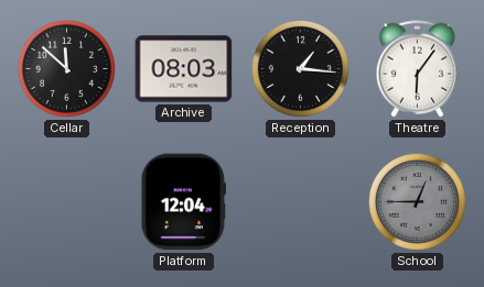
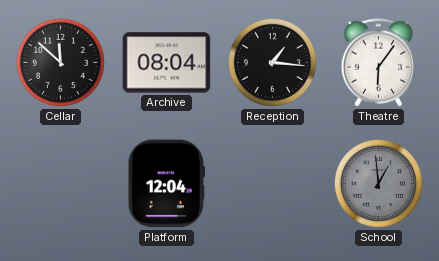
Archive: 08:03 -> 08:04 (167, 63)
School: 12:45 -> 12:59 (378, 183)
